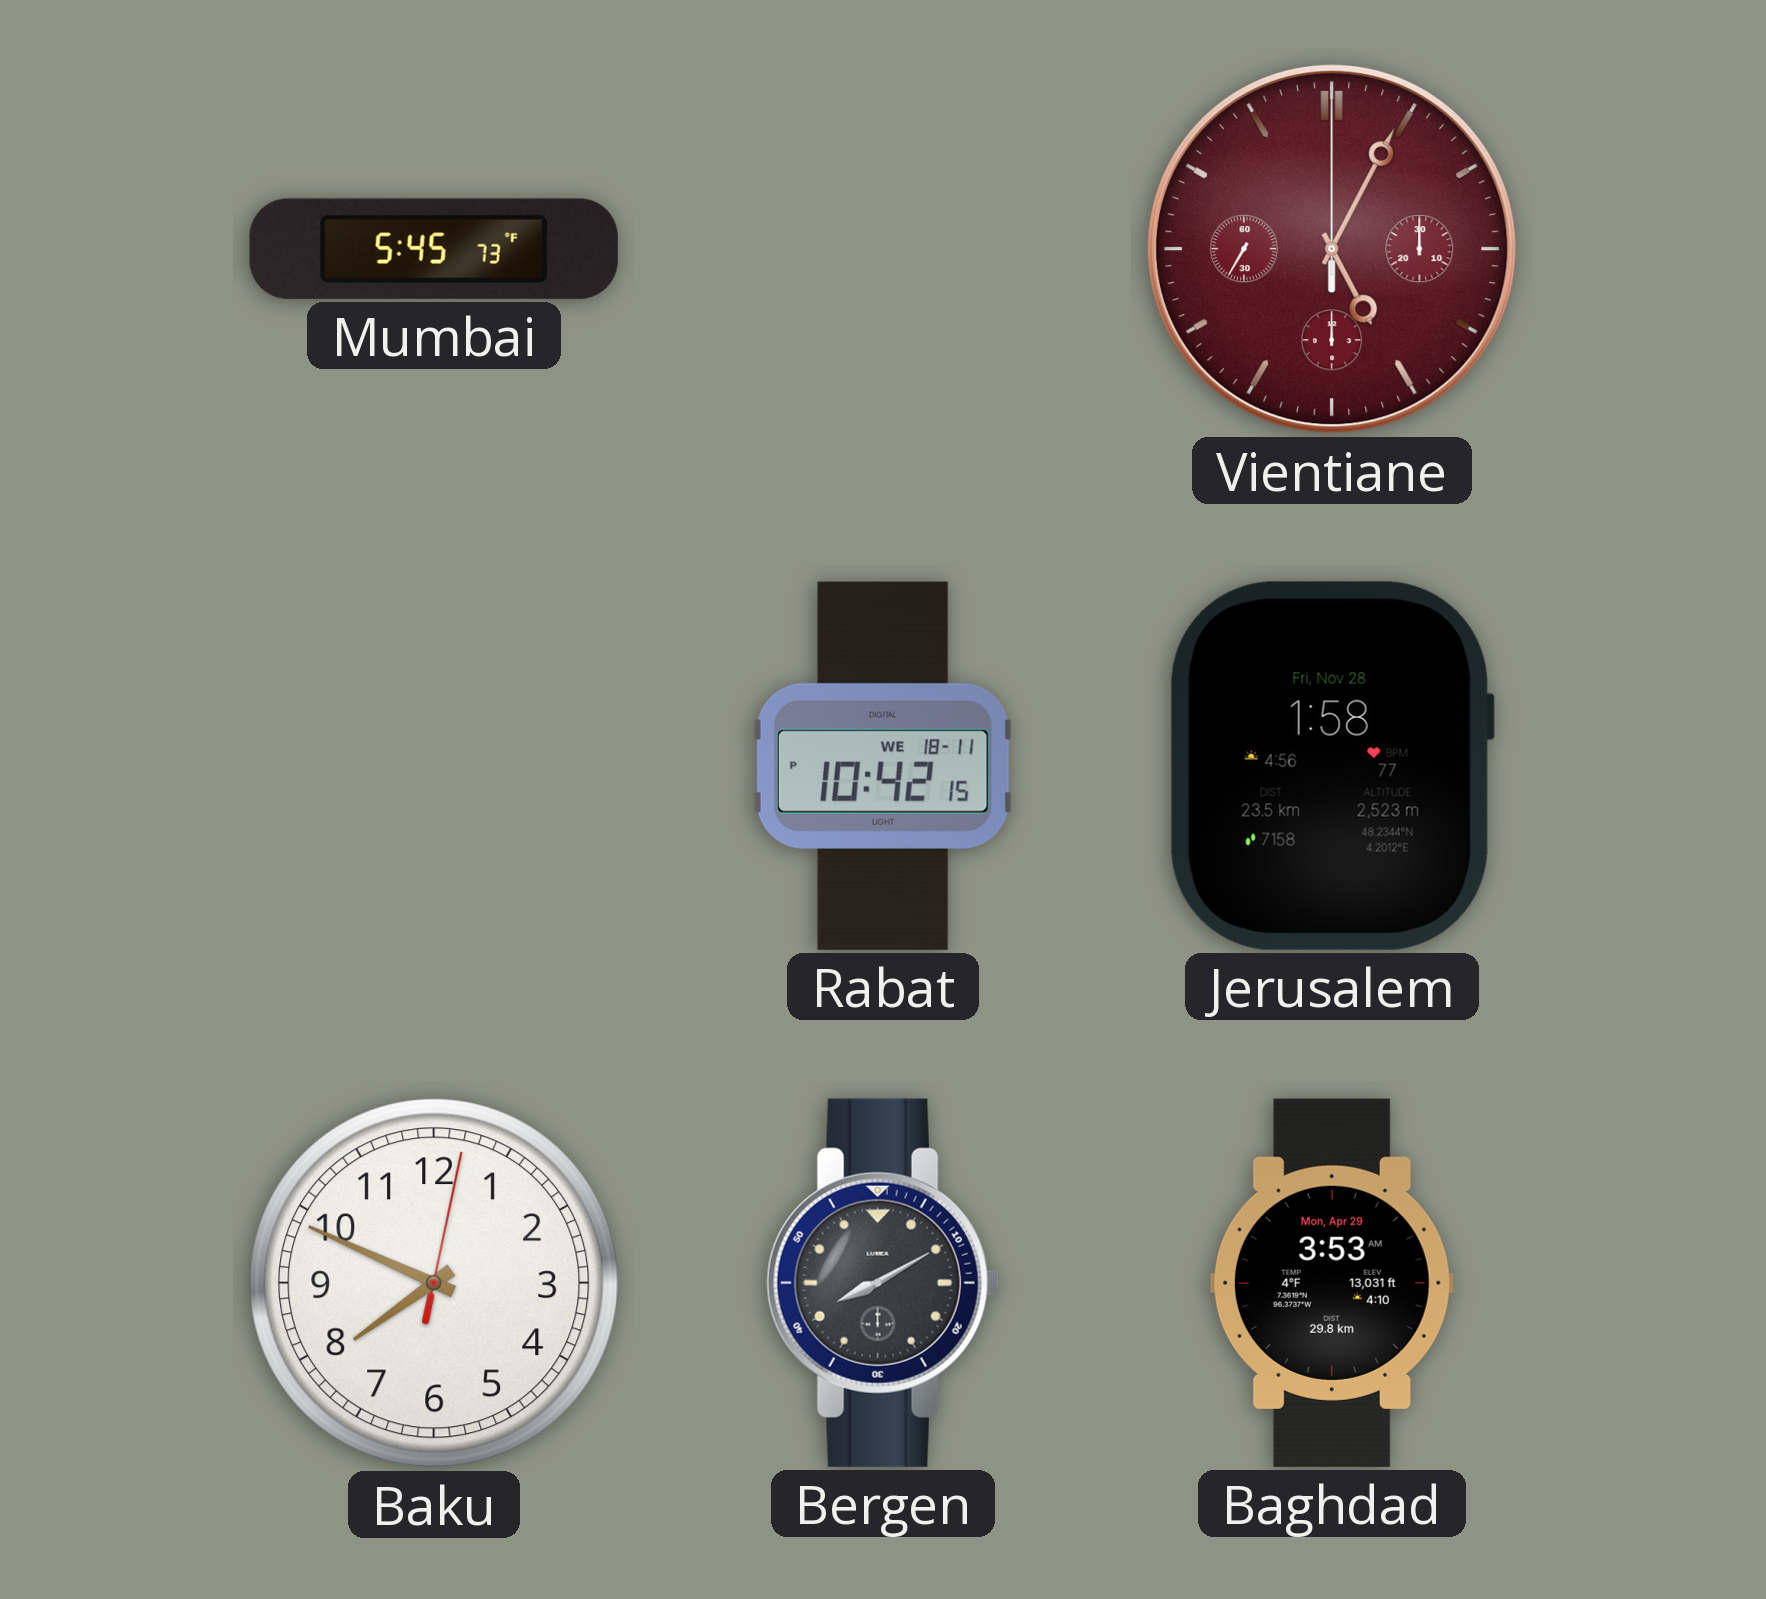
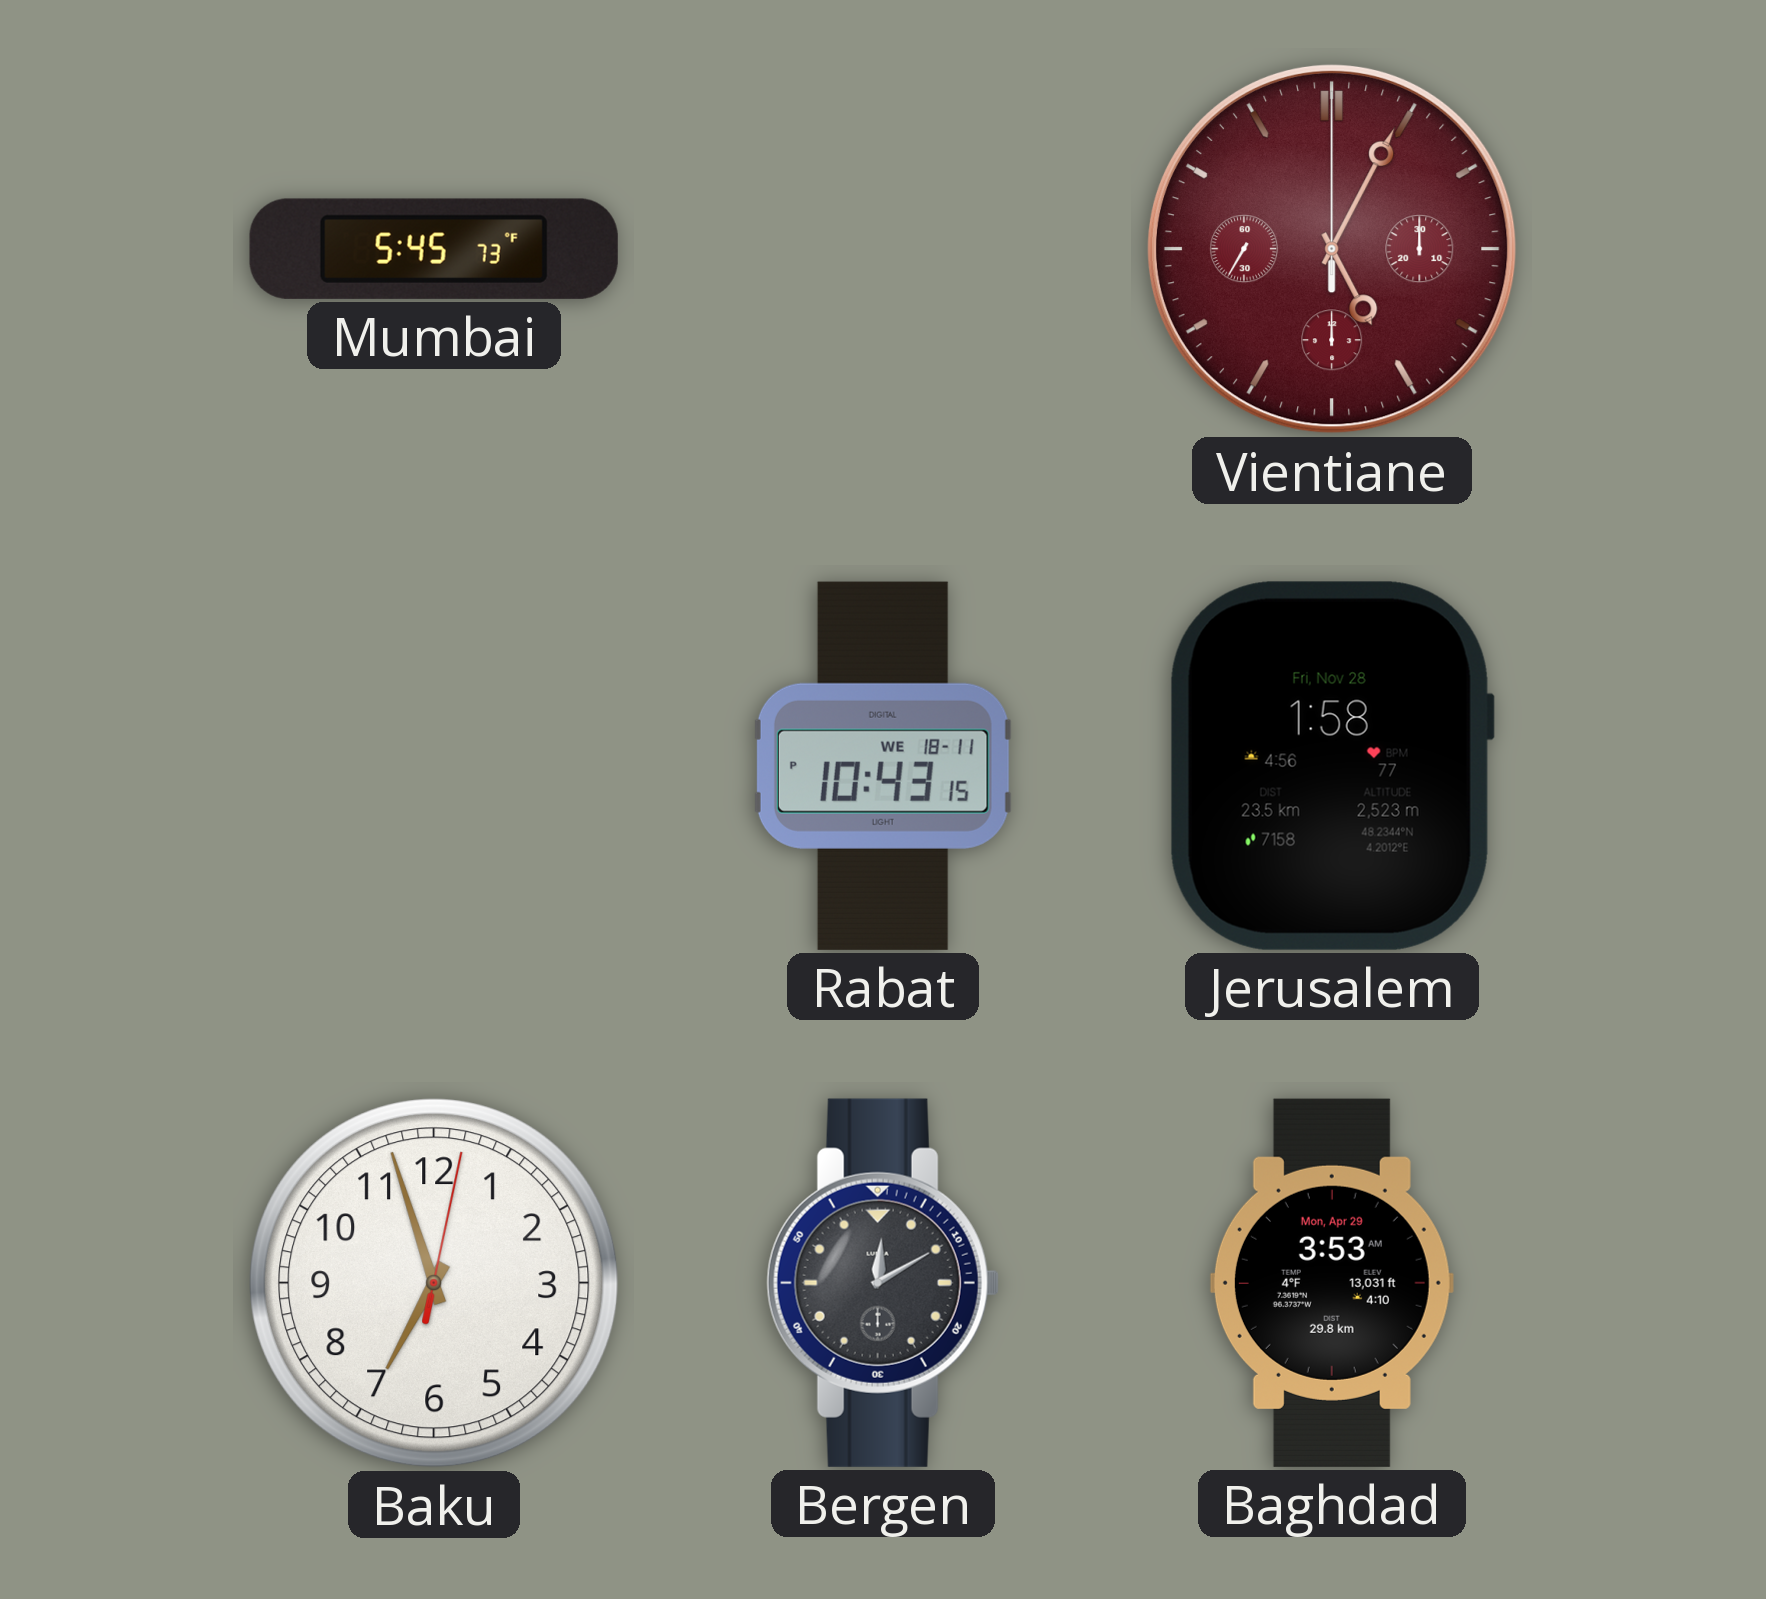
Rabat: 10:42 -> 10:43 (883, 766)
Baku: 7:49 -> 6:57 (434, 1283)
Bergen: 8:10 -> 12:10 (883, 1283)
